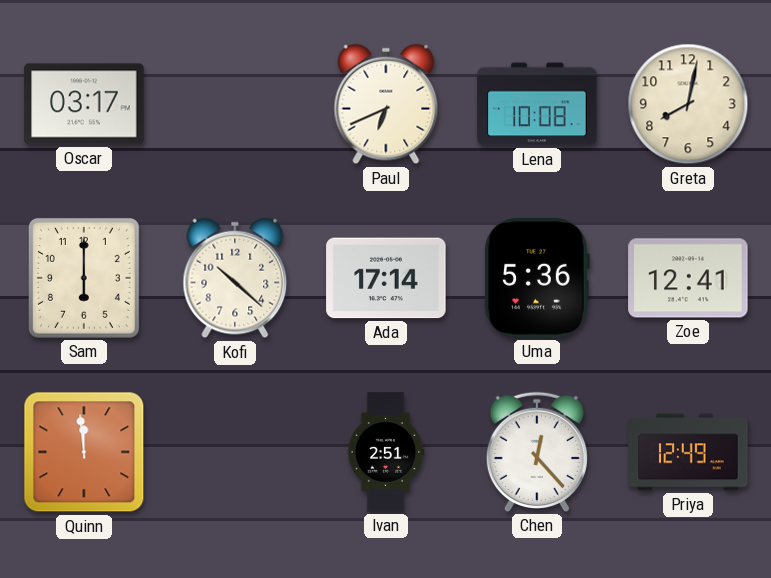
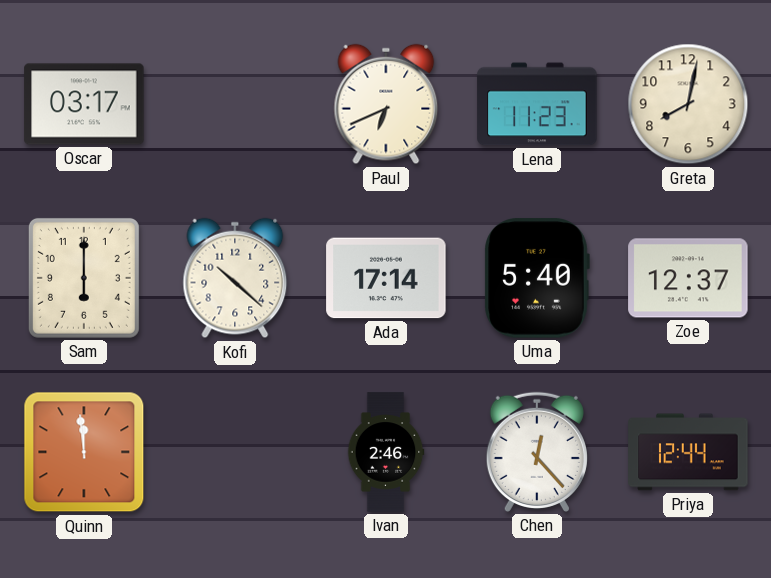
Lena: 10:08 -> 11:23 (537, 104)
Uma: 5:36 -> 5:40 (537, 278)
Zoe: 12:41 -> 12:37 (688, 278)
Ivan: 2:51 -> 2:46 (386, 452)
Priya: 12:49 -> 12:44 (688, 452)
